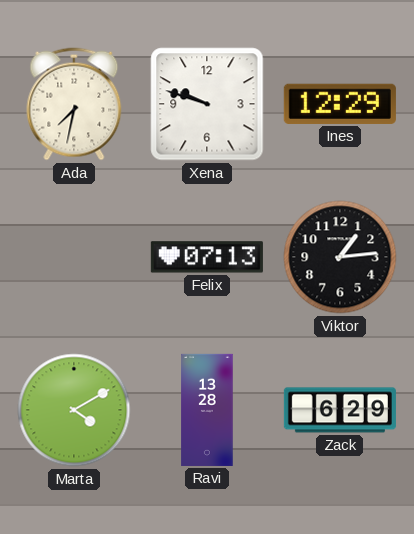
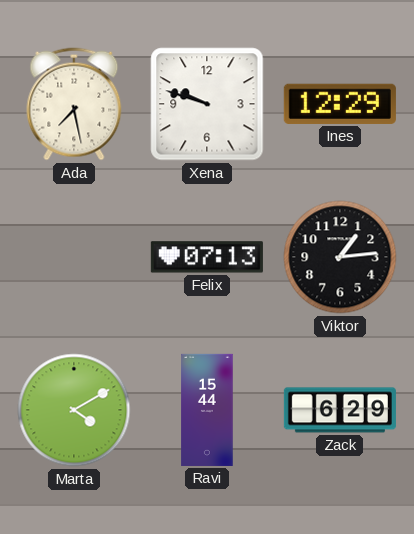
Ada: 7:32 -> 7:28 (74, 104)
Ravi: 13:28 -> 15:44 (207, 410)
